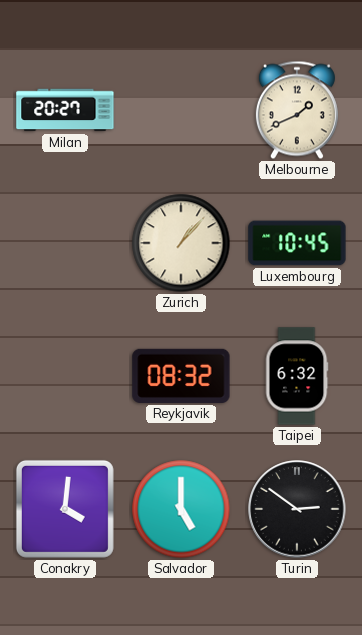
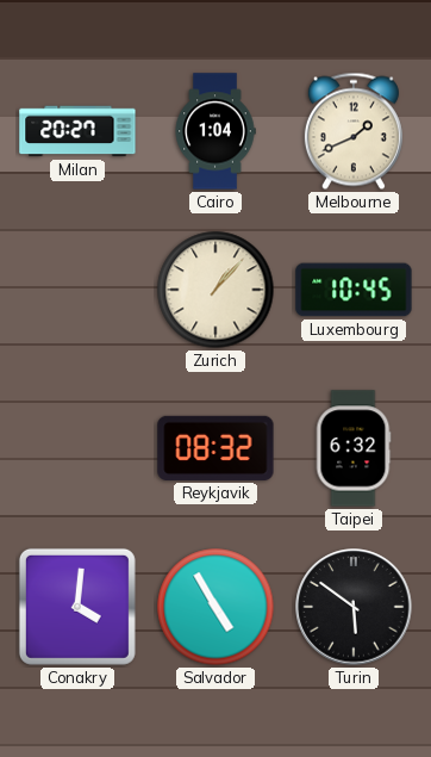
Cairo: none -> 1:04 (215, 131)
Salvador: 5:00 -> 4:55 (215, 607)
Turin: 2:51 -> 5:51 (354, 607)
